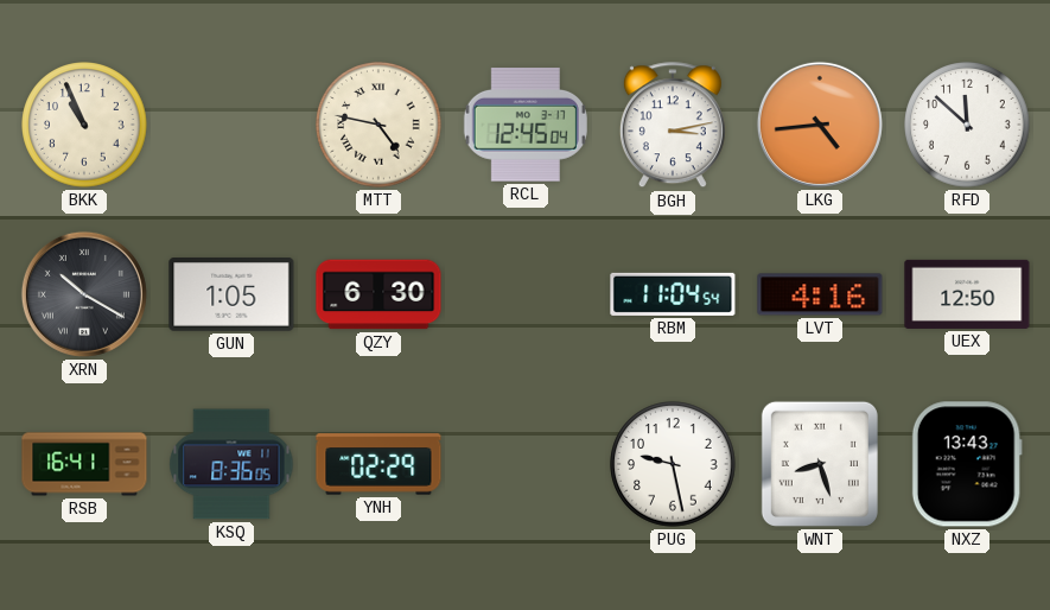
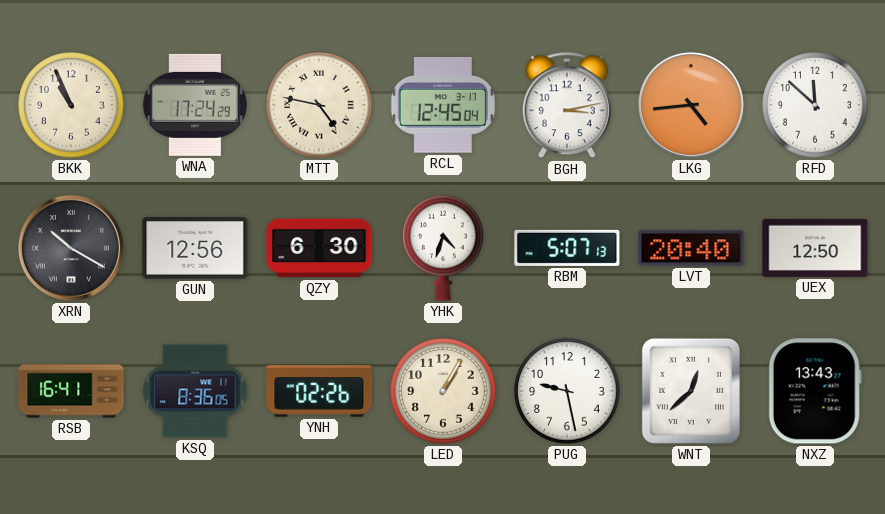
WNA: none -> 17:24 (195, 105)
GUN: 1:05 -> 12:56 (195, 249)
YHK: none -> 4:33 (444, 248)
RBM: 11:04 -> 5:07 (567, 248)
LVT: 4:16 -> 20:40 (691, 248)
YNH: 02:29 -> 02:26 (319, 391)
LED: none -> 1:05 (443, 391)
WNT: 8:27 -> 12:38 (691, 391)
